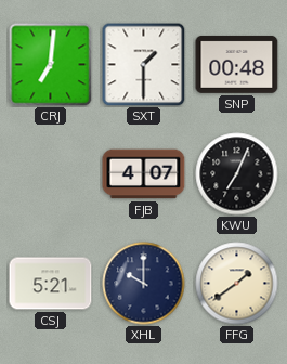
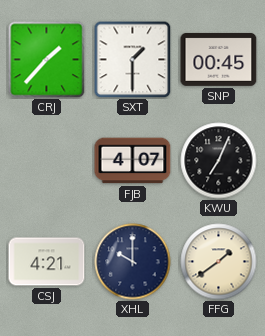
CRJ: 7:01 -> 1:37 (47, 60)
SNP: 00:48 -> 00:45 (219, 59)
CSJ: 5:21 -> 4:21 (47, 262)
